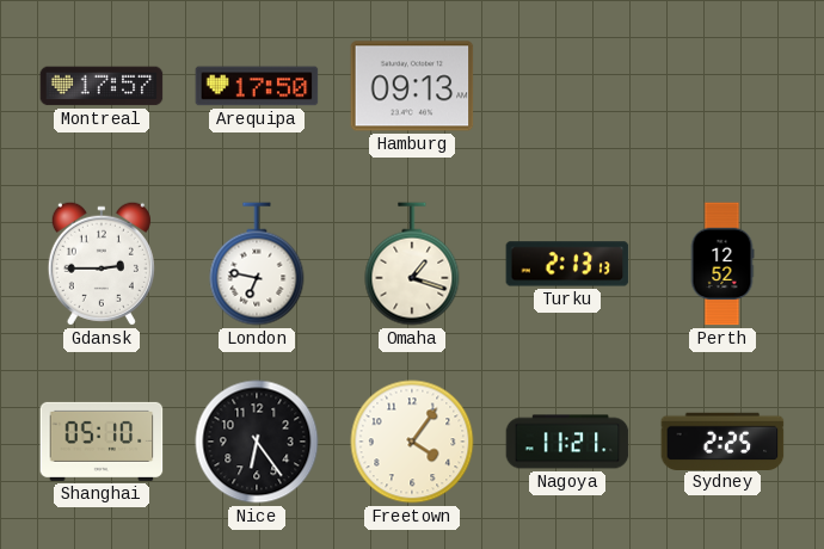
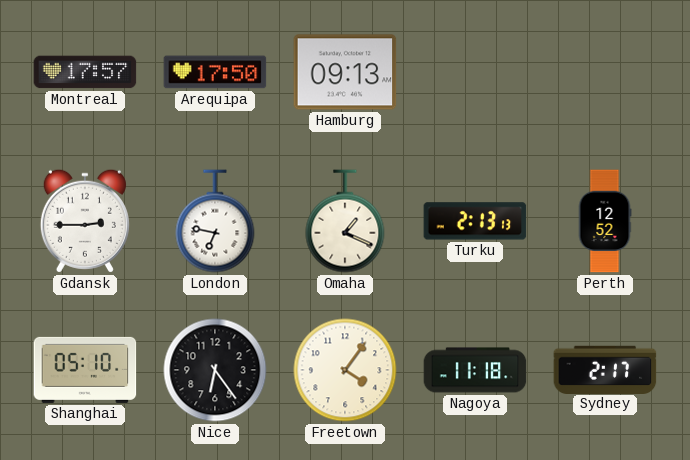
Omaha: 1:18 -> 1:19 (345, 221)
Nagoya: 11:21 -> 11:18 (475, 370)
Sydney: 2:25 -> 2:17 (605, 369)
